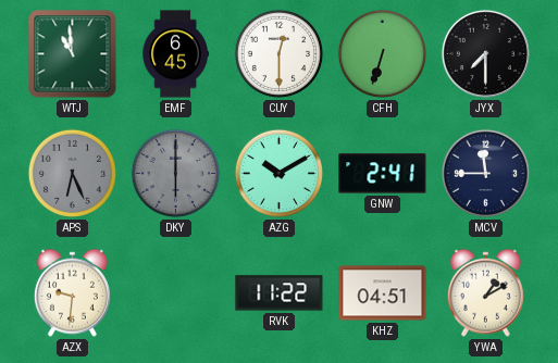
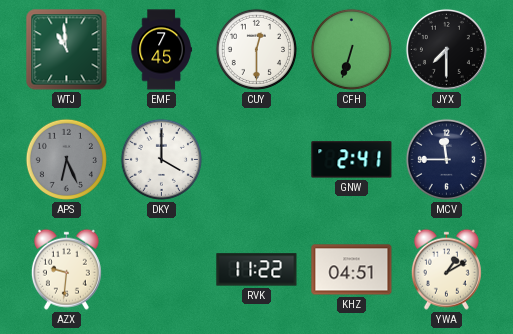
EMF: 6:45 -> 7:45 (161, 50)
DKY: 6:00 -> 4:00 (161, 159)
DKY dial: grey -> white (161, 159)
AZG: 10:10 -> none (278, 173)
